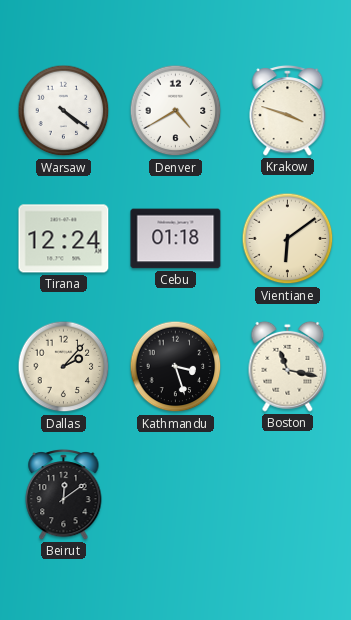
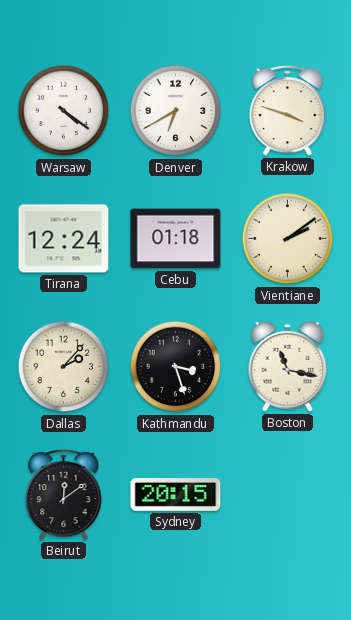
Denver: 4:40 -> 6:40 (176, 111)
Vientiane: 6:09 -> 2:09 (288, 239)
Sydney: none -> 20:15 (176, 495)
